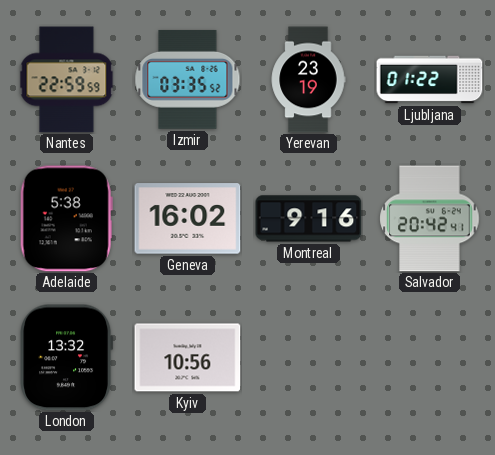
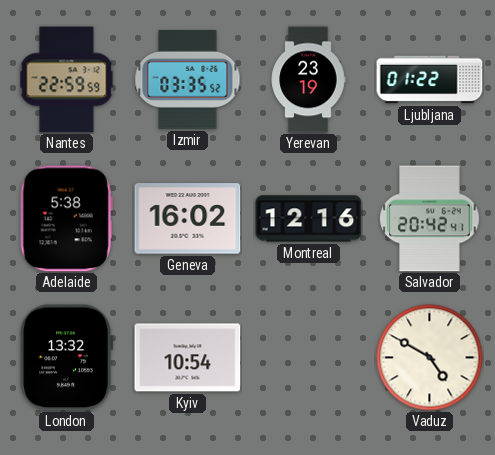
Montreal: 9:16 -> 12:16 (309, 219)
Kyiv: 10:56 -> 10:54 (188, 358)
Vaduz: none -> 4:50 (430, 358)
